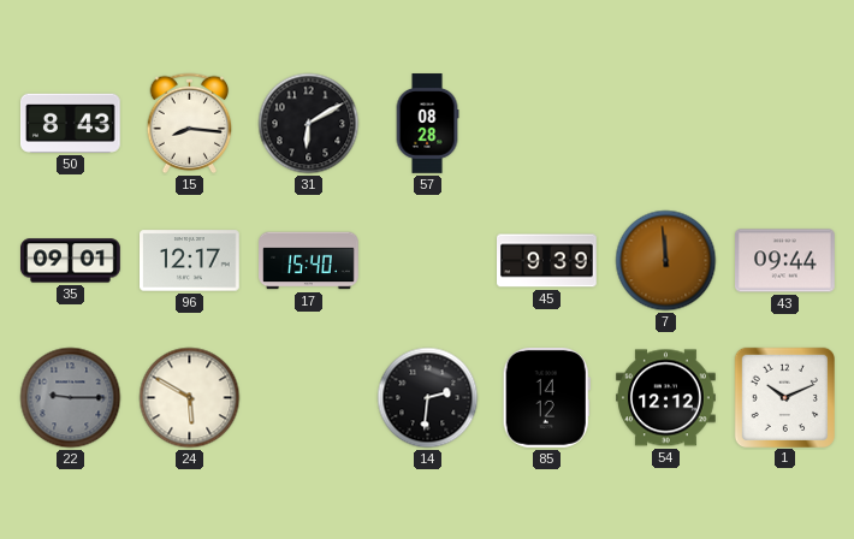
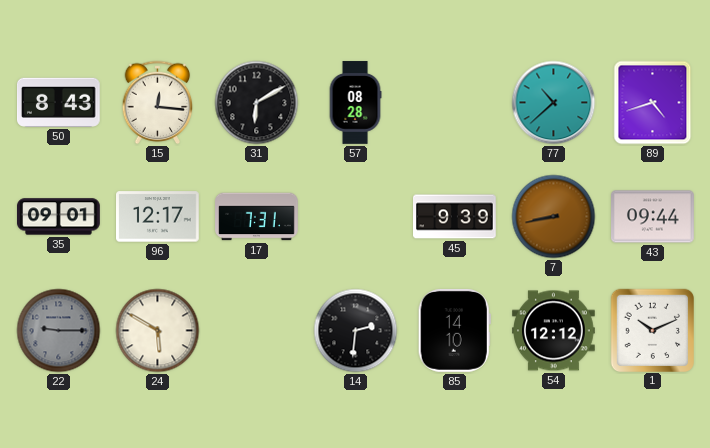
15: 8:16 -> 12:16 (158, 103)
77: none -> 10:38 (554, 103)
89: none -> 4:42 (653, 103)
17: 15:40 -> 7:31 (257, 217)
7: 11:59 -> 8:43 (554, 217)
85: 14:12 -> 14:10 (454, 330)
